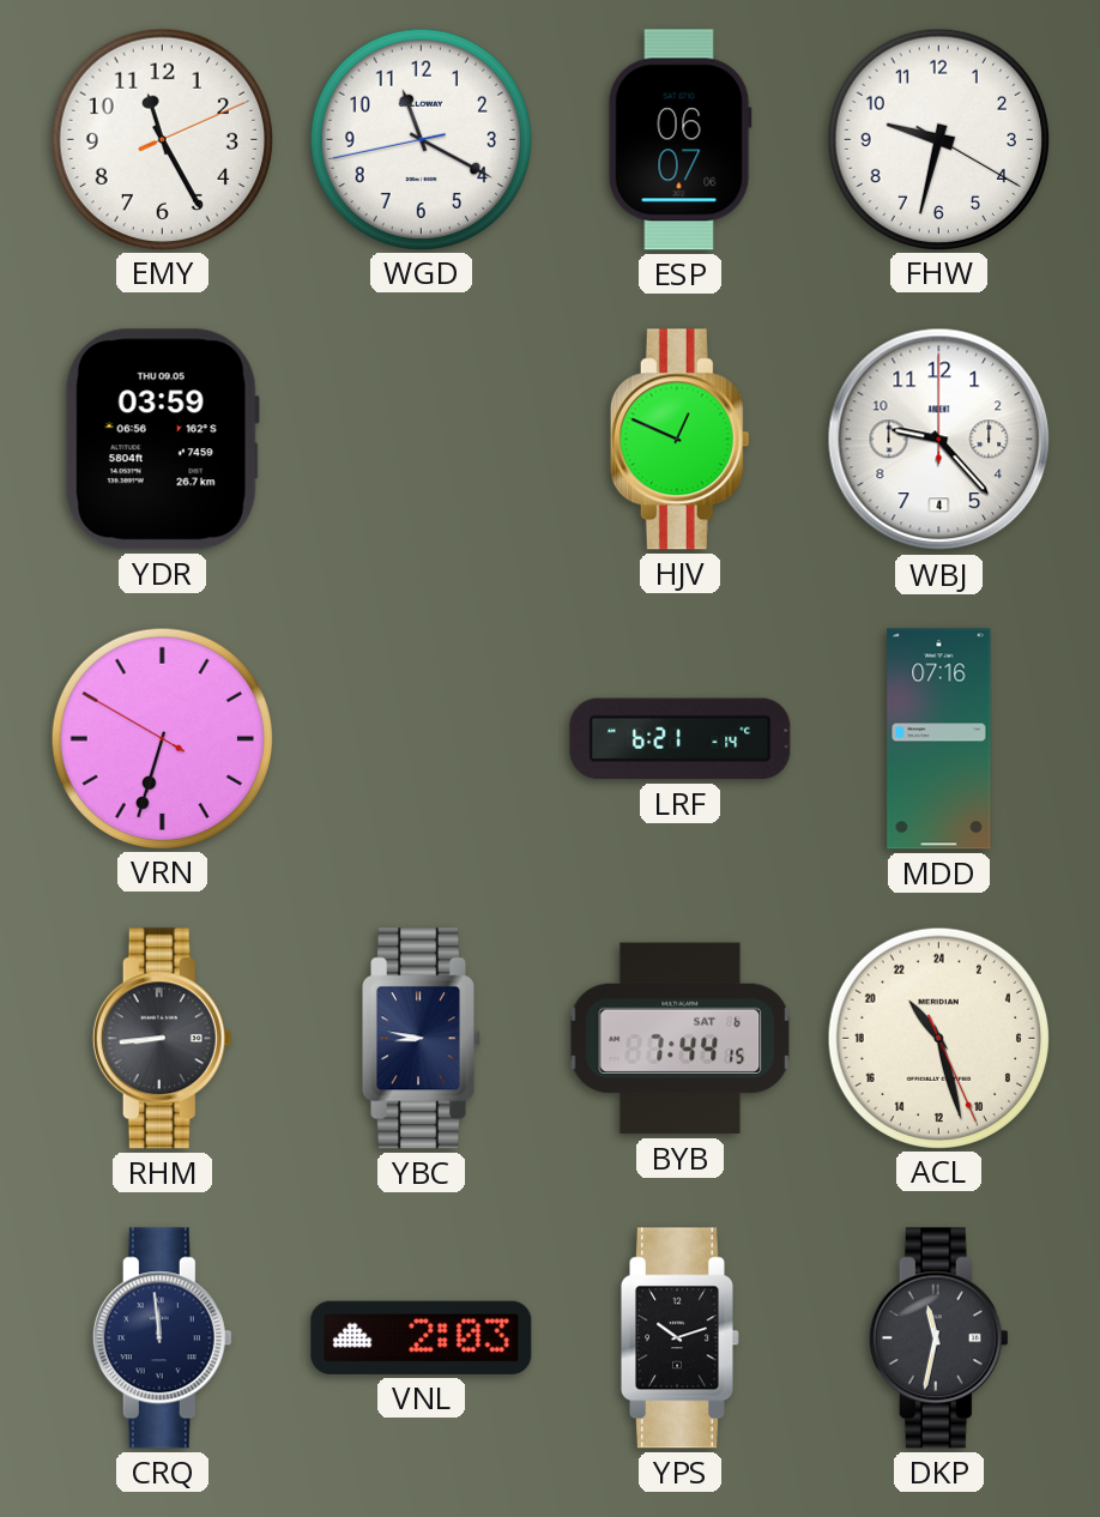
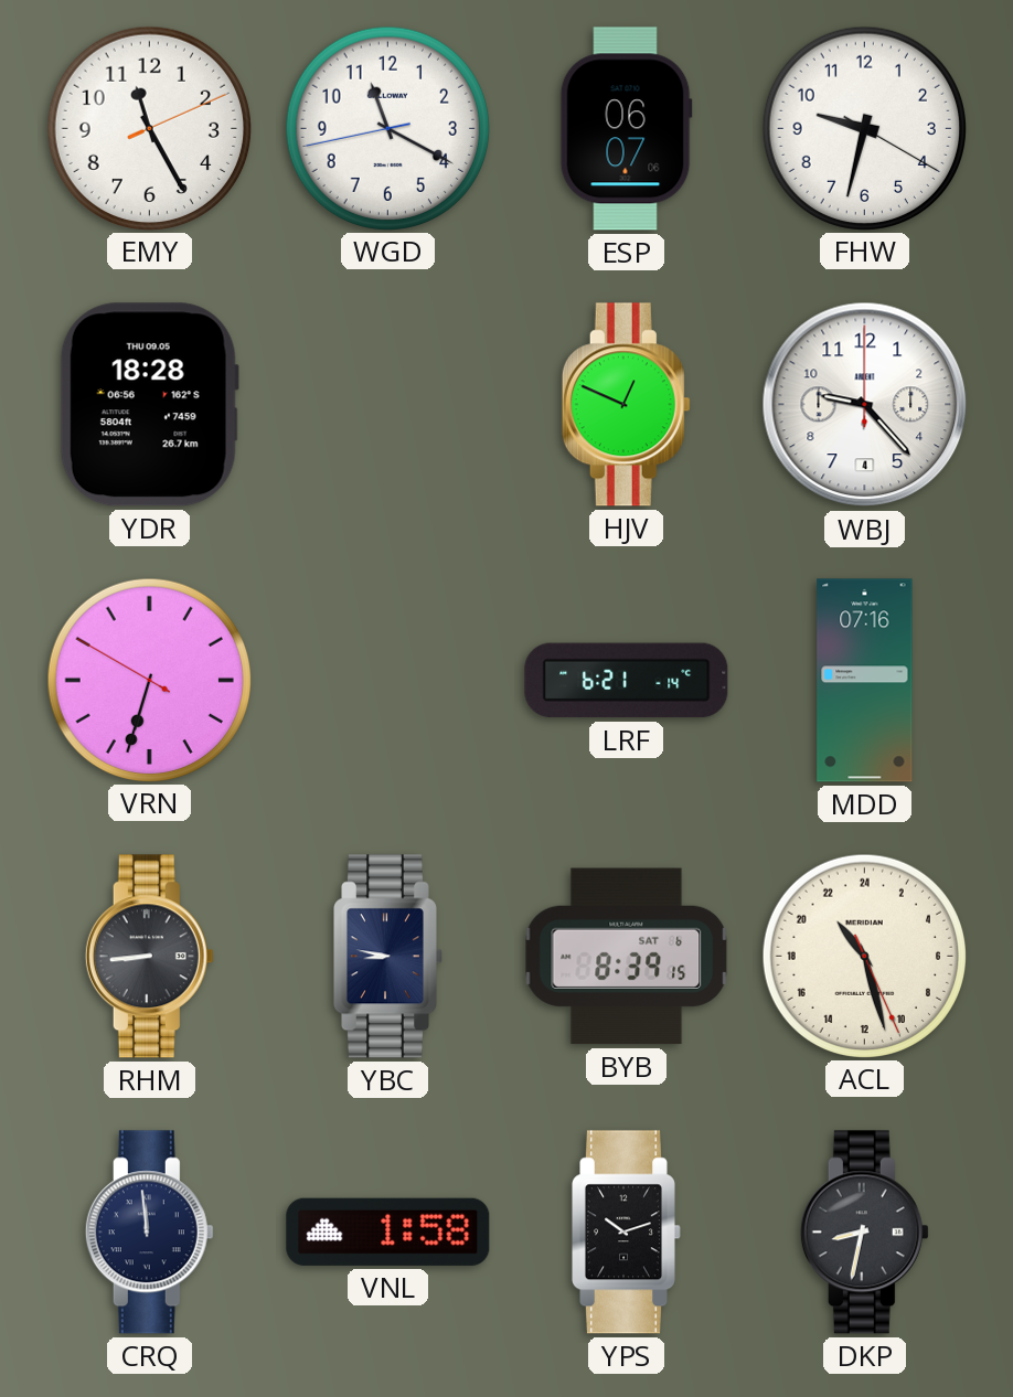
YDR: 03:59 -> 18:28 (149, 405)
BYB: 7:44 -> 8:39 (627, 957)
VNL: 2:03 -> 1:58 (388, 1231)
DKP: 11:32 -> 8:32 (864, 1233)
